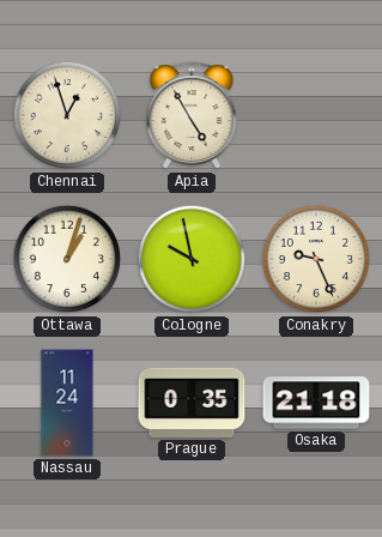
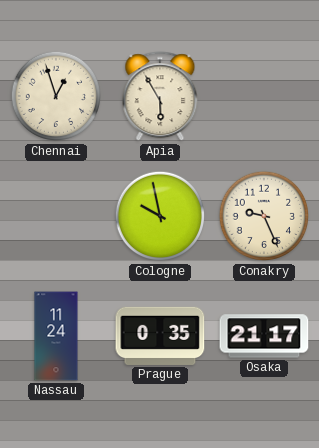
Apia: 4:55 -> 5:55 (160, 97)
Ottawa: 1:03 -> none (67, 259)
Osaka: 21:18 -> 21:17 (264, 336)
